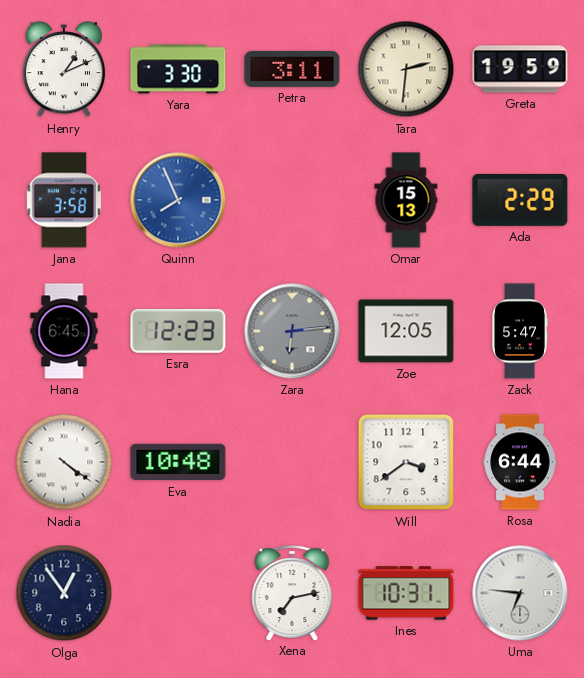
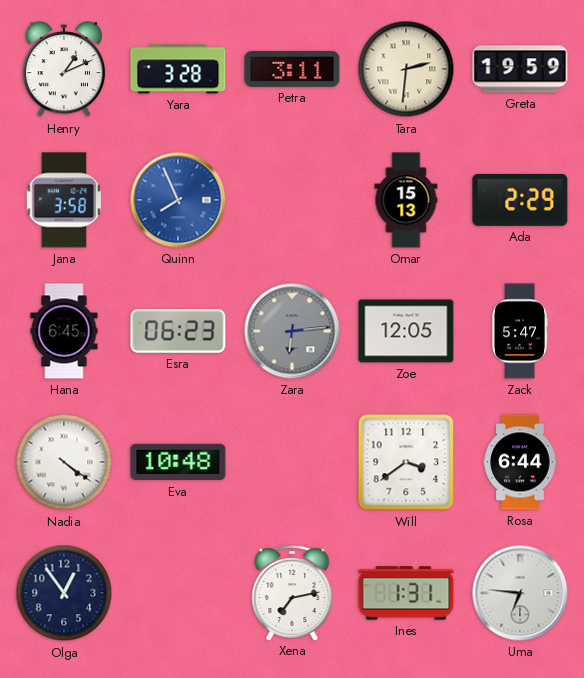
Yara: 3:30 -> 3:28 (178, 69)
Esra: 12:23 -> 06:23 (178, 331)
Ines: 10:31 -> 1:31 (406, 593)
